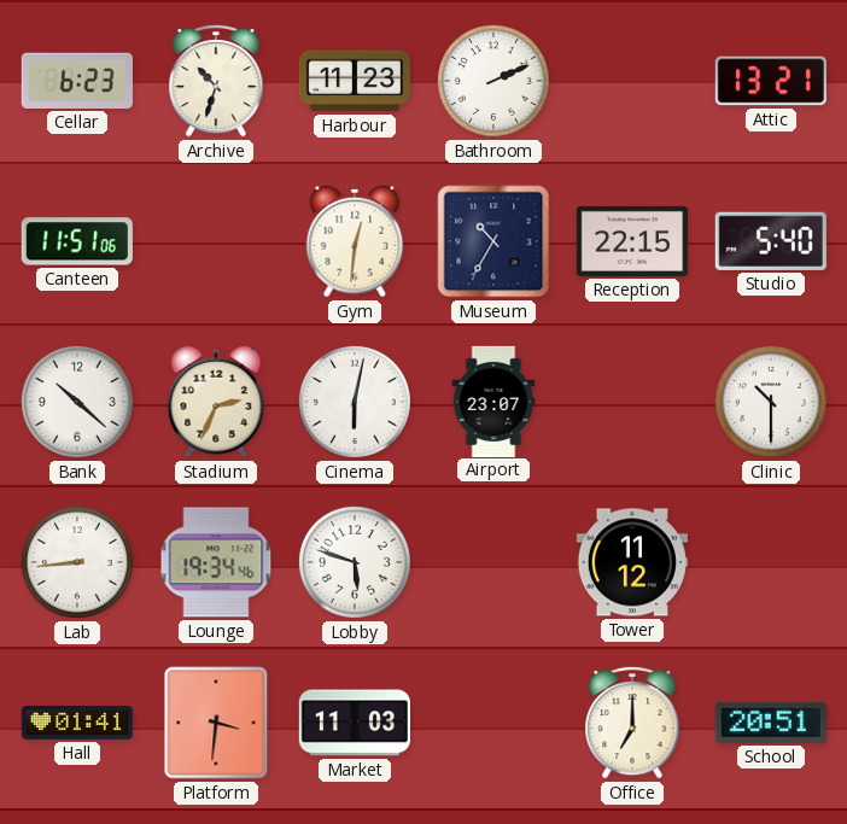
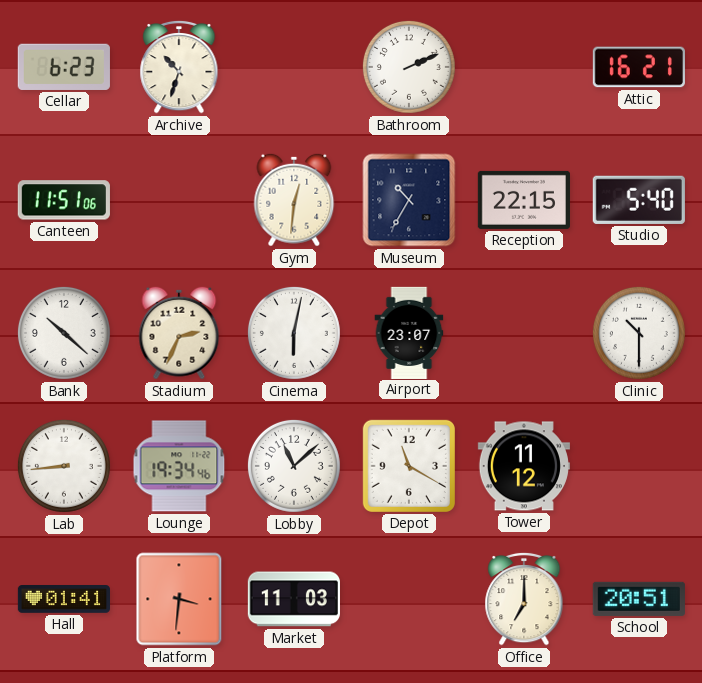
Harbour: 11:23 -> none (354, 81)
Attic: 13:21 -> 16:21 (639, 67)
Lobby: 5:48 -> 11:08 (294, 466)
Depot: none -> 11:20 (409, 466)
